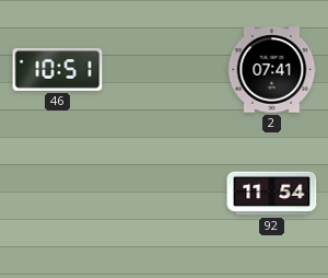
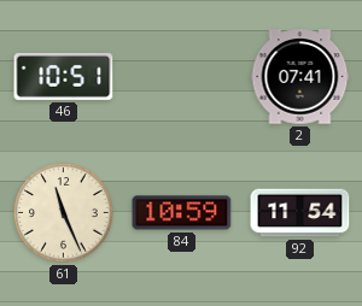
61: none -> 11:26 (64, 213)
84: none -> 10:59 (182, 213)
